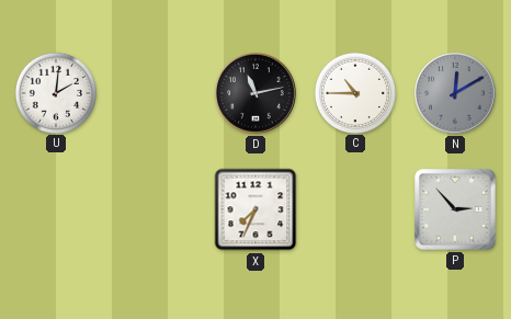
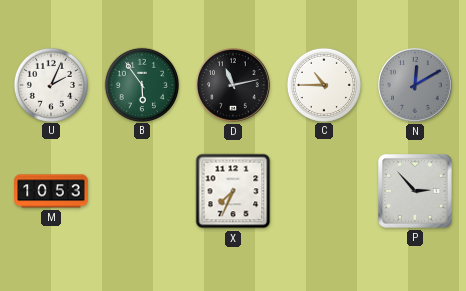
U: 2:01 -> 2:04 (50, 84)
B: none -> 5:54 (141, 84)
M: none -> 10:53 (51, 191)
